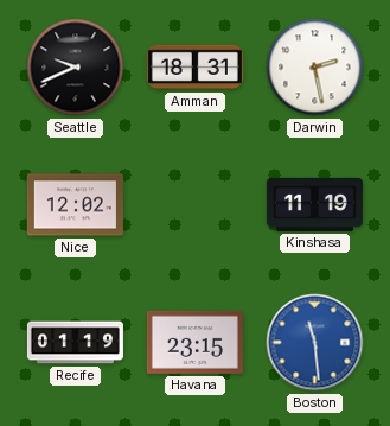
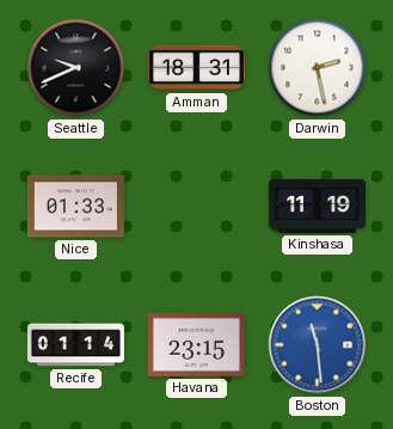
Nice: 12:02 -> 01:33 (75, 207)
Recife: 01:19 -> 01:14 (75, 345)
